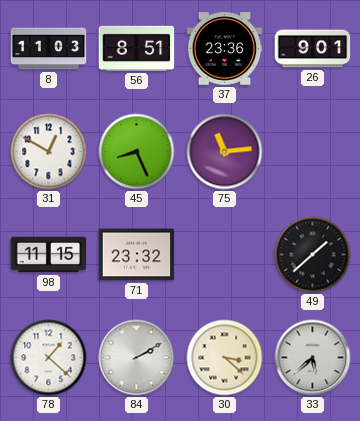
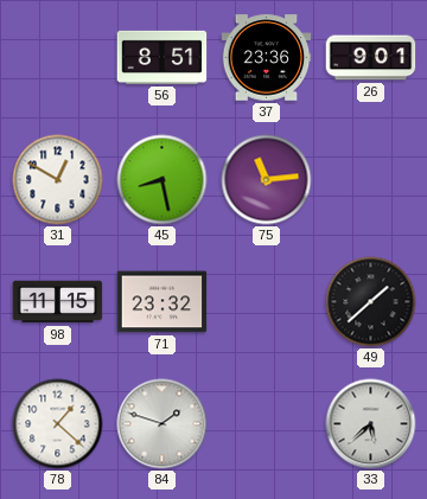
8: 11:03 -> none (49, 49)
45: 8:26 -> 8:28 (162, 180)
84: 2:10 -> 1:48 (162, 424)
30: 3:22 -> none (225, 358)
